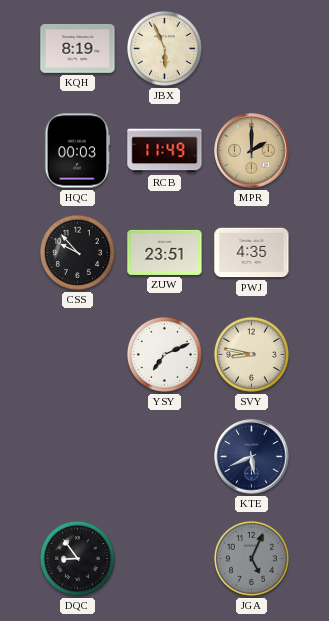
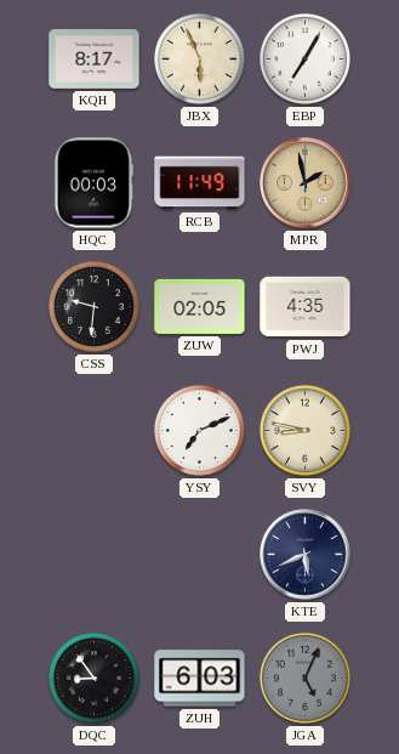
KQH: 8:19 -> 8:17 (95, 59)
EBP: none -> 7:05 (304, 58)
MPR: 2:00 -> 1:58 (306, 183)
CSS: 9:53 -> 9:31 (93, 306)
ZUW: 23:51 -> 02:05 (200, 306)
ZUH: none -> 6:03 (200, 679)
